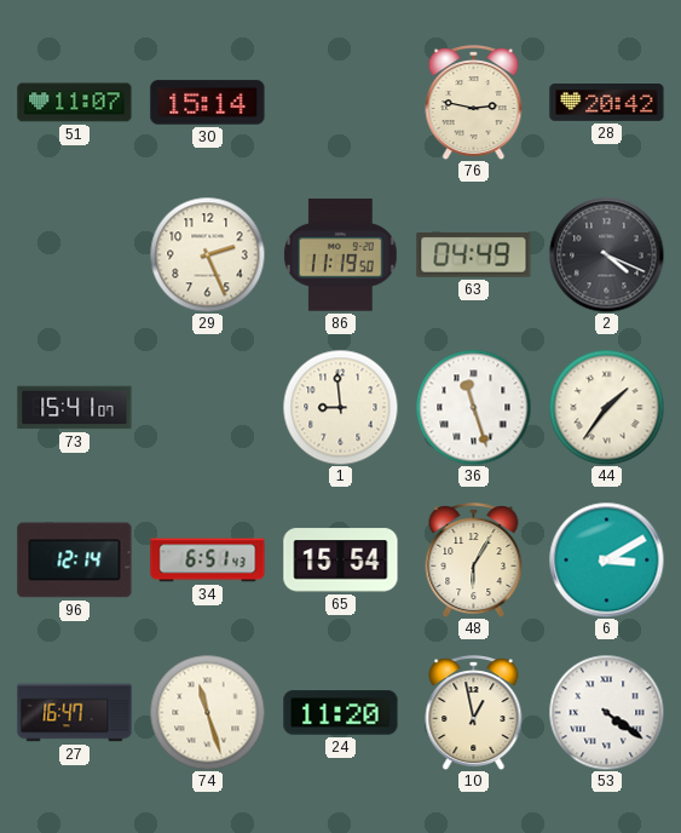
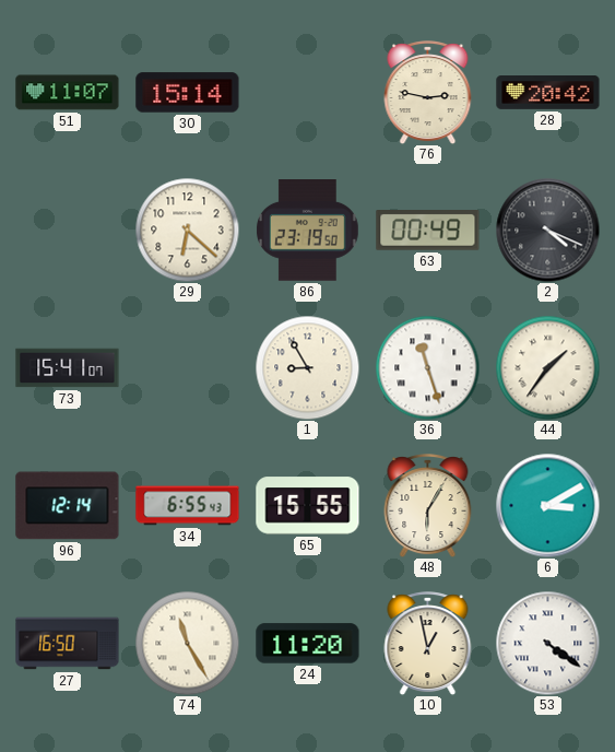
29: 2:26 -> 6:22 (187, 230)
86: 11:19 -> 23:19 (308, 231)
63: 04:49 -> 00:49 (428, 231)
1: 8:59 -> 8:55 (307, 367)
34: 6:51 -> 6:55 (188, 506)
65: 15:54 -> 15:55 (308, 506)
27: 16:47 -> 16:50 (68, 644)
74: 11:27 -> 11:25 (187, 643)
